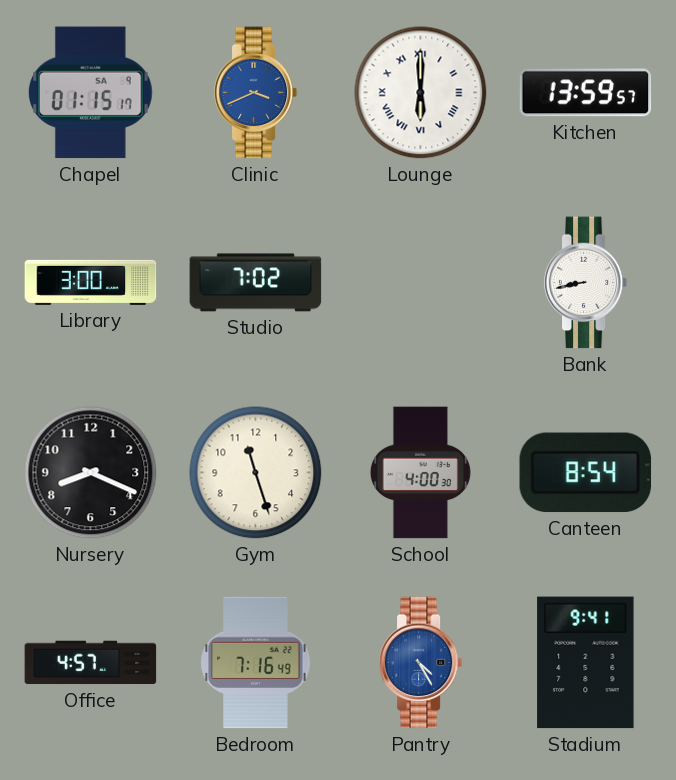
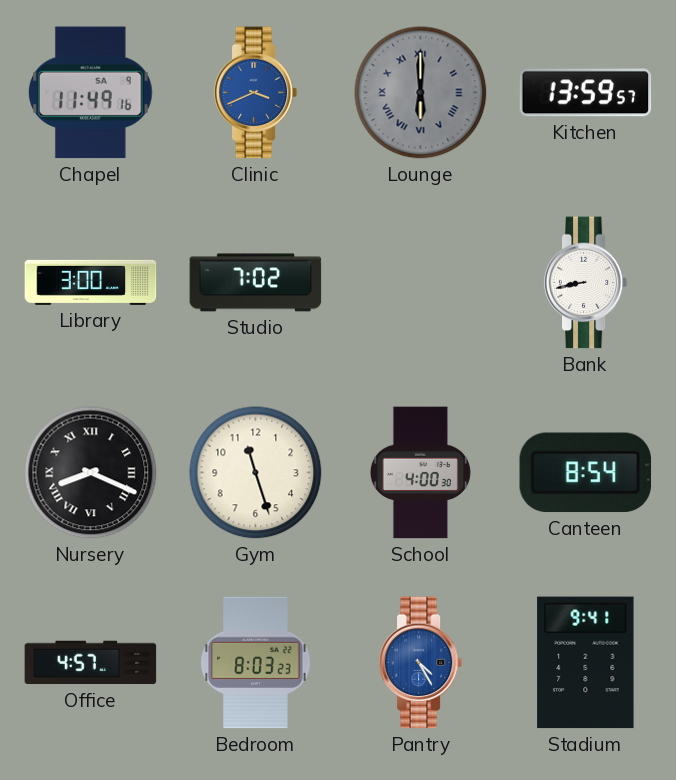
Chapel: 01:15 -> 11:49 (91, 93)
Lounge dial: white -> grey (421, 93)
Nursery numerals: Arabic -> Roman (91, 473)
Bedroom: 7:16 -> 8:03 (256, 663)
